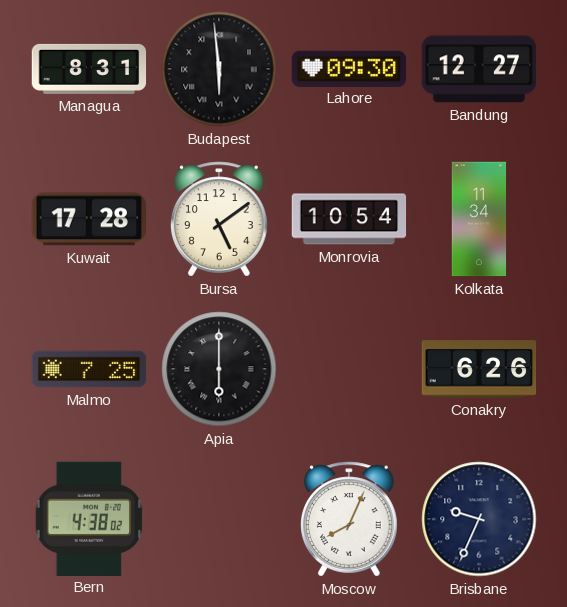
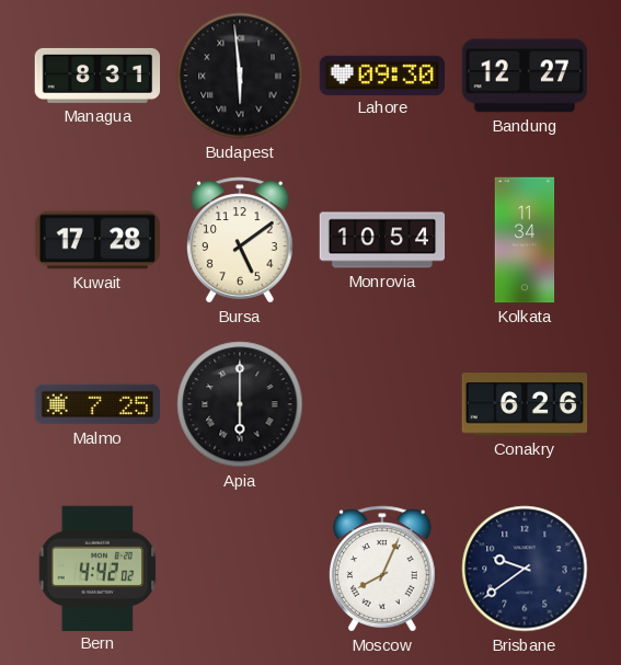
Bern: 4:38 -> 4:42 (97, 567)
Brisbane: 9:34 -> 9:39 (525, 569)
